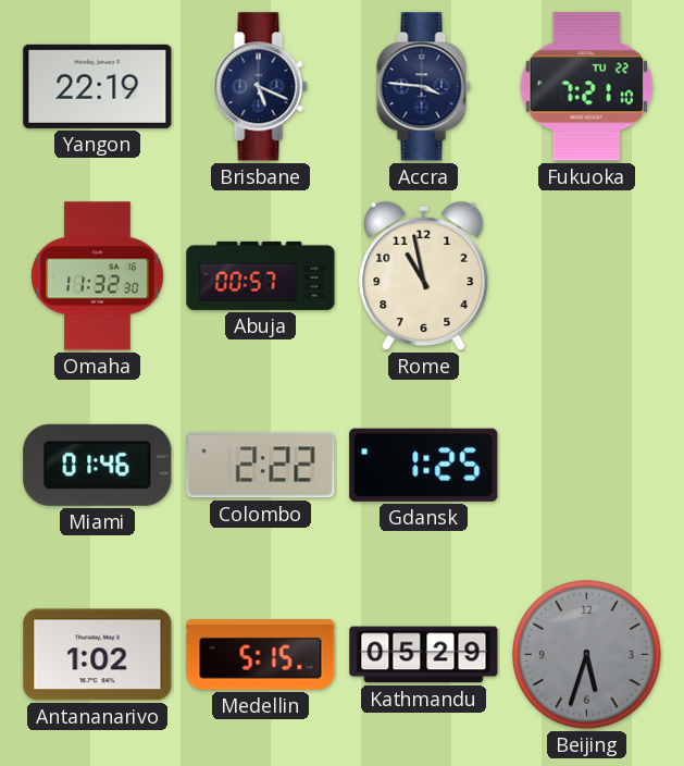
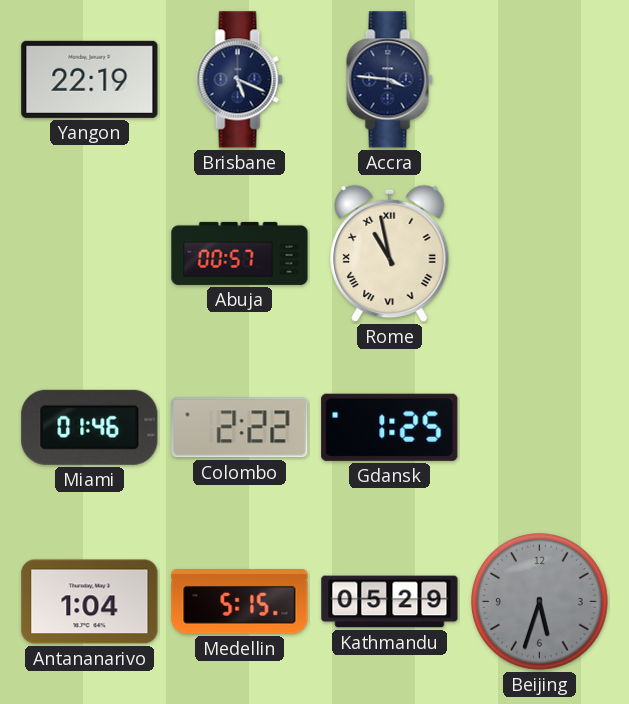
Fukuoka: 7:21 -> none (587, 87)
Omaha: 11:32 -> none (98, 276)
Rome numerals: Arabic -> Roman (390, 254)
Antananarivo: 1:02 -> 1:04 (90, 602)
